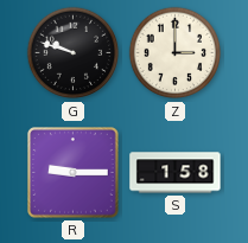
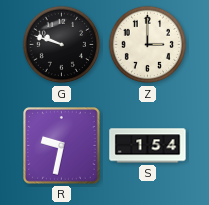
R: 9:15 -> 9:32 (62, 146)
S: 1:58 -> 1:54 (148, 146)
